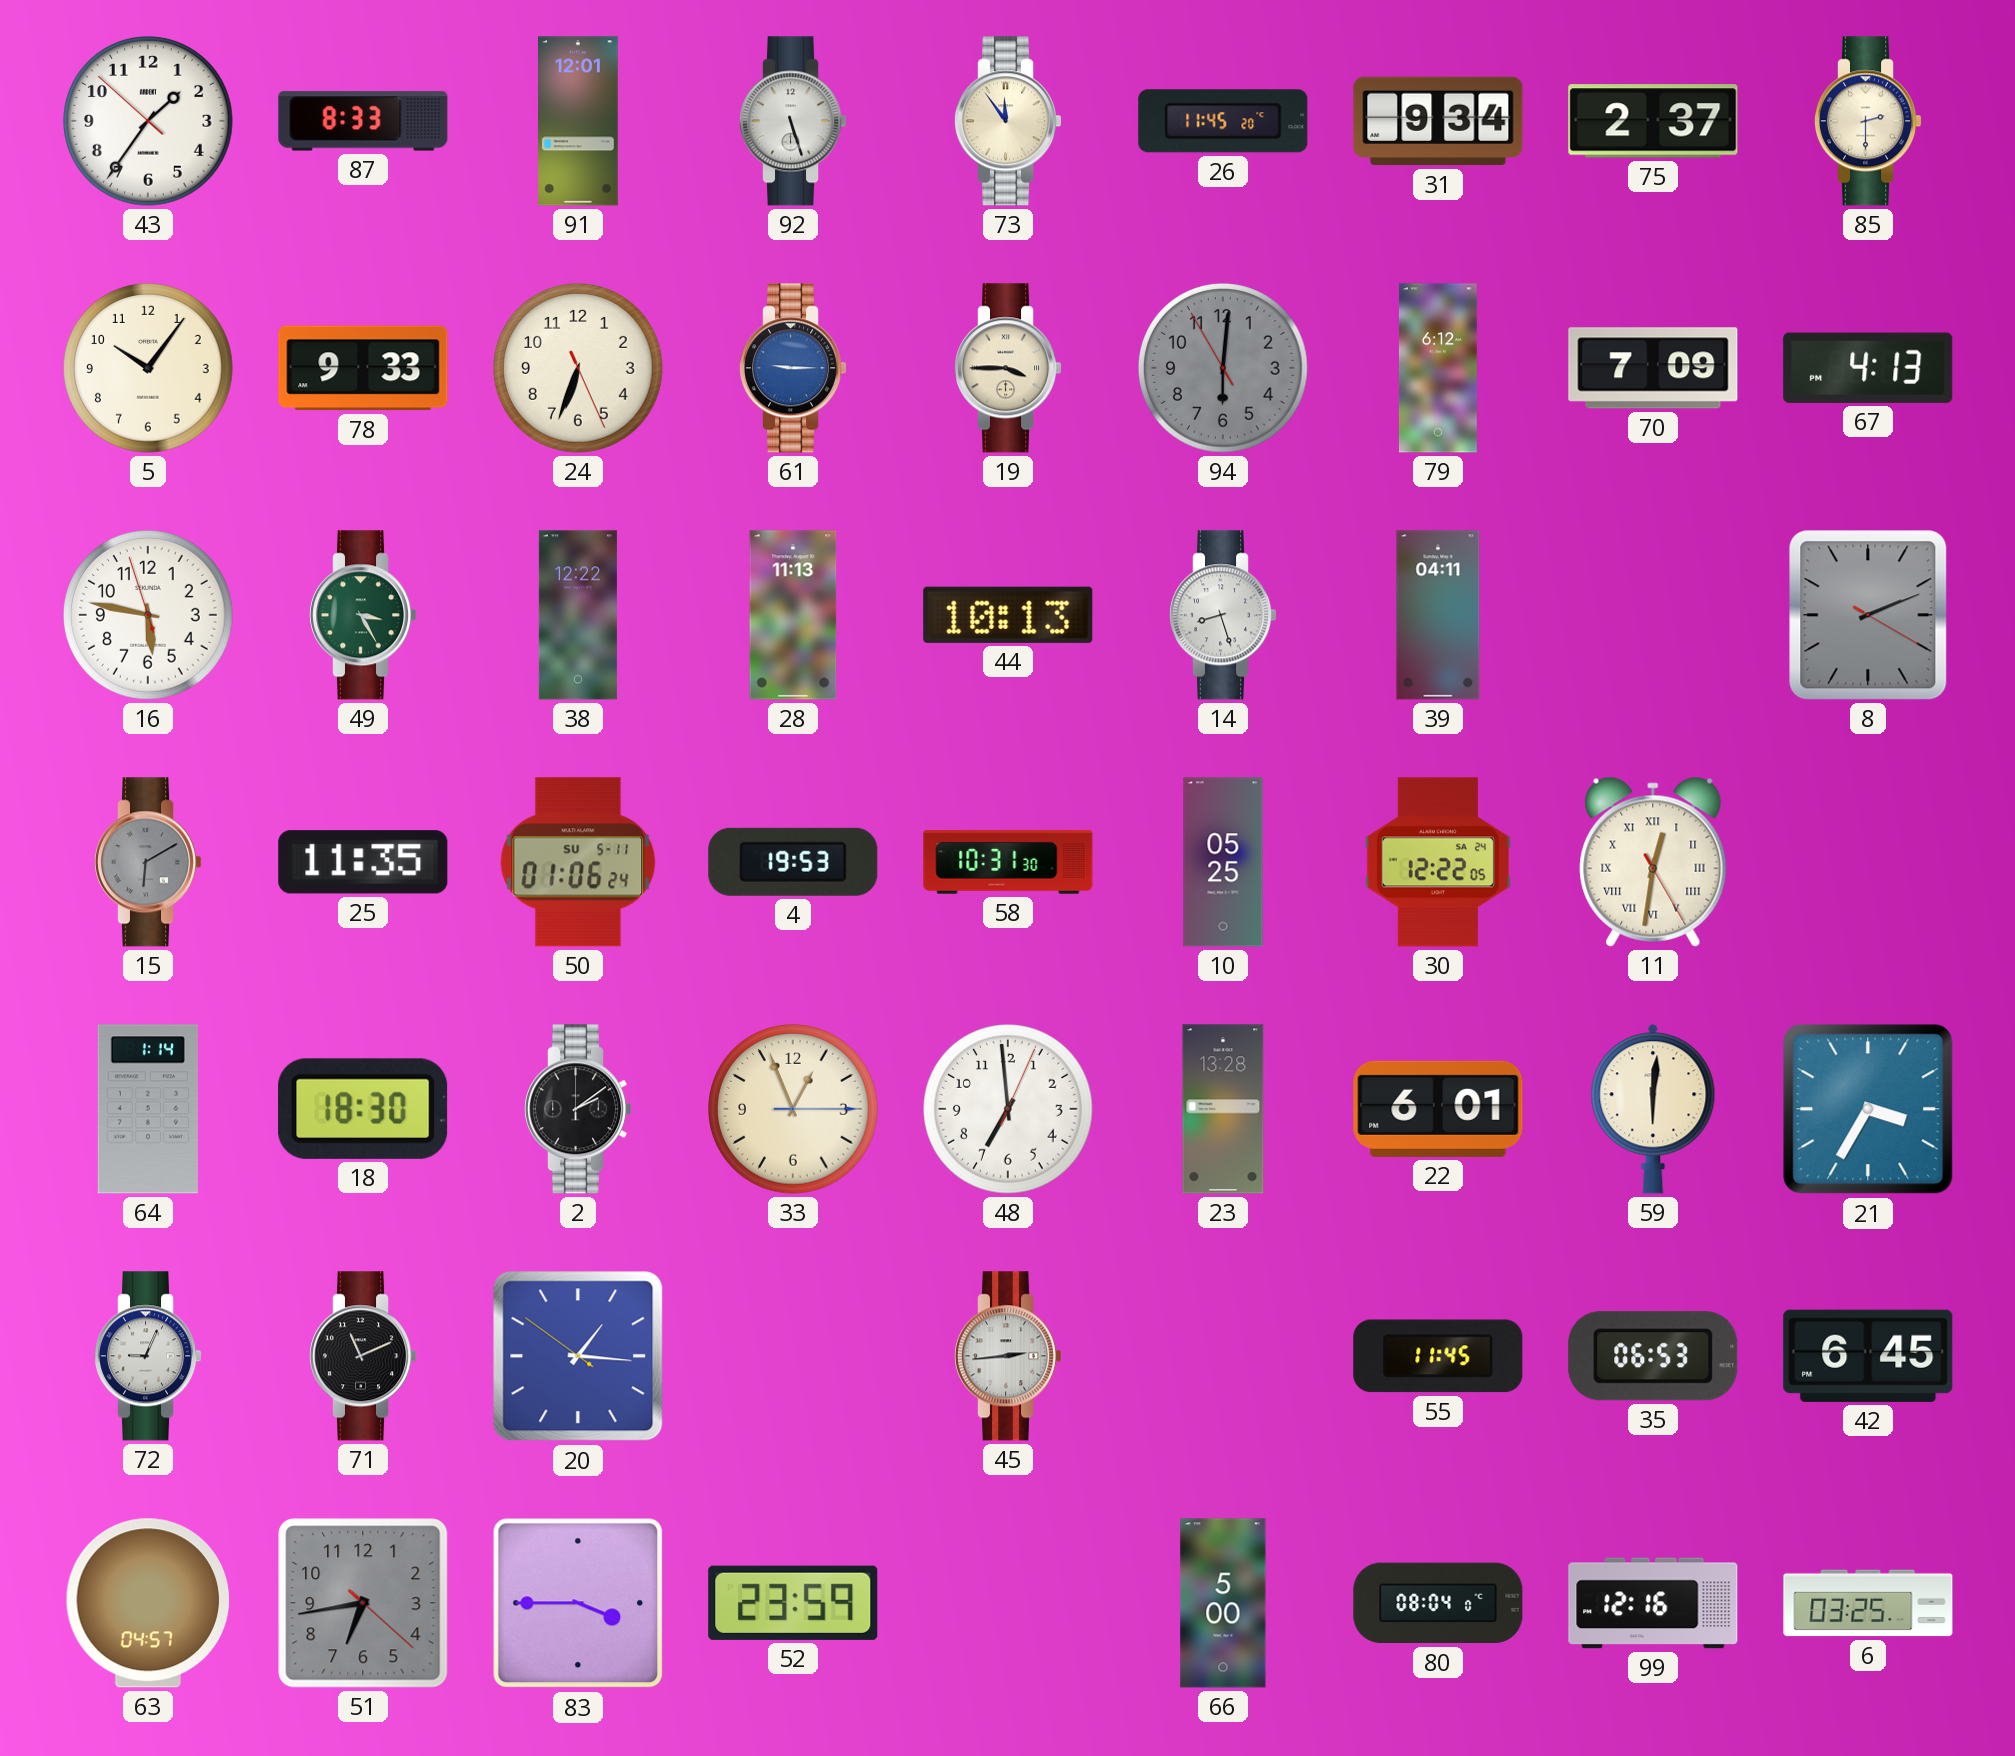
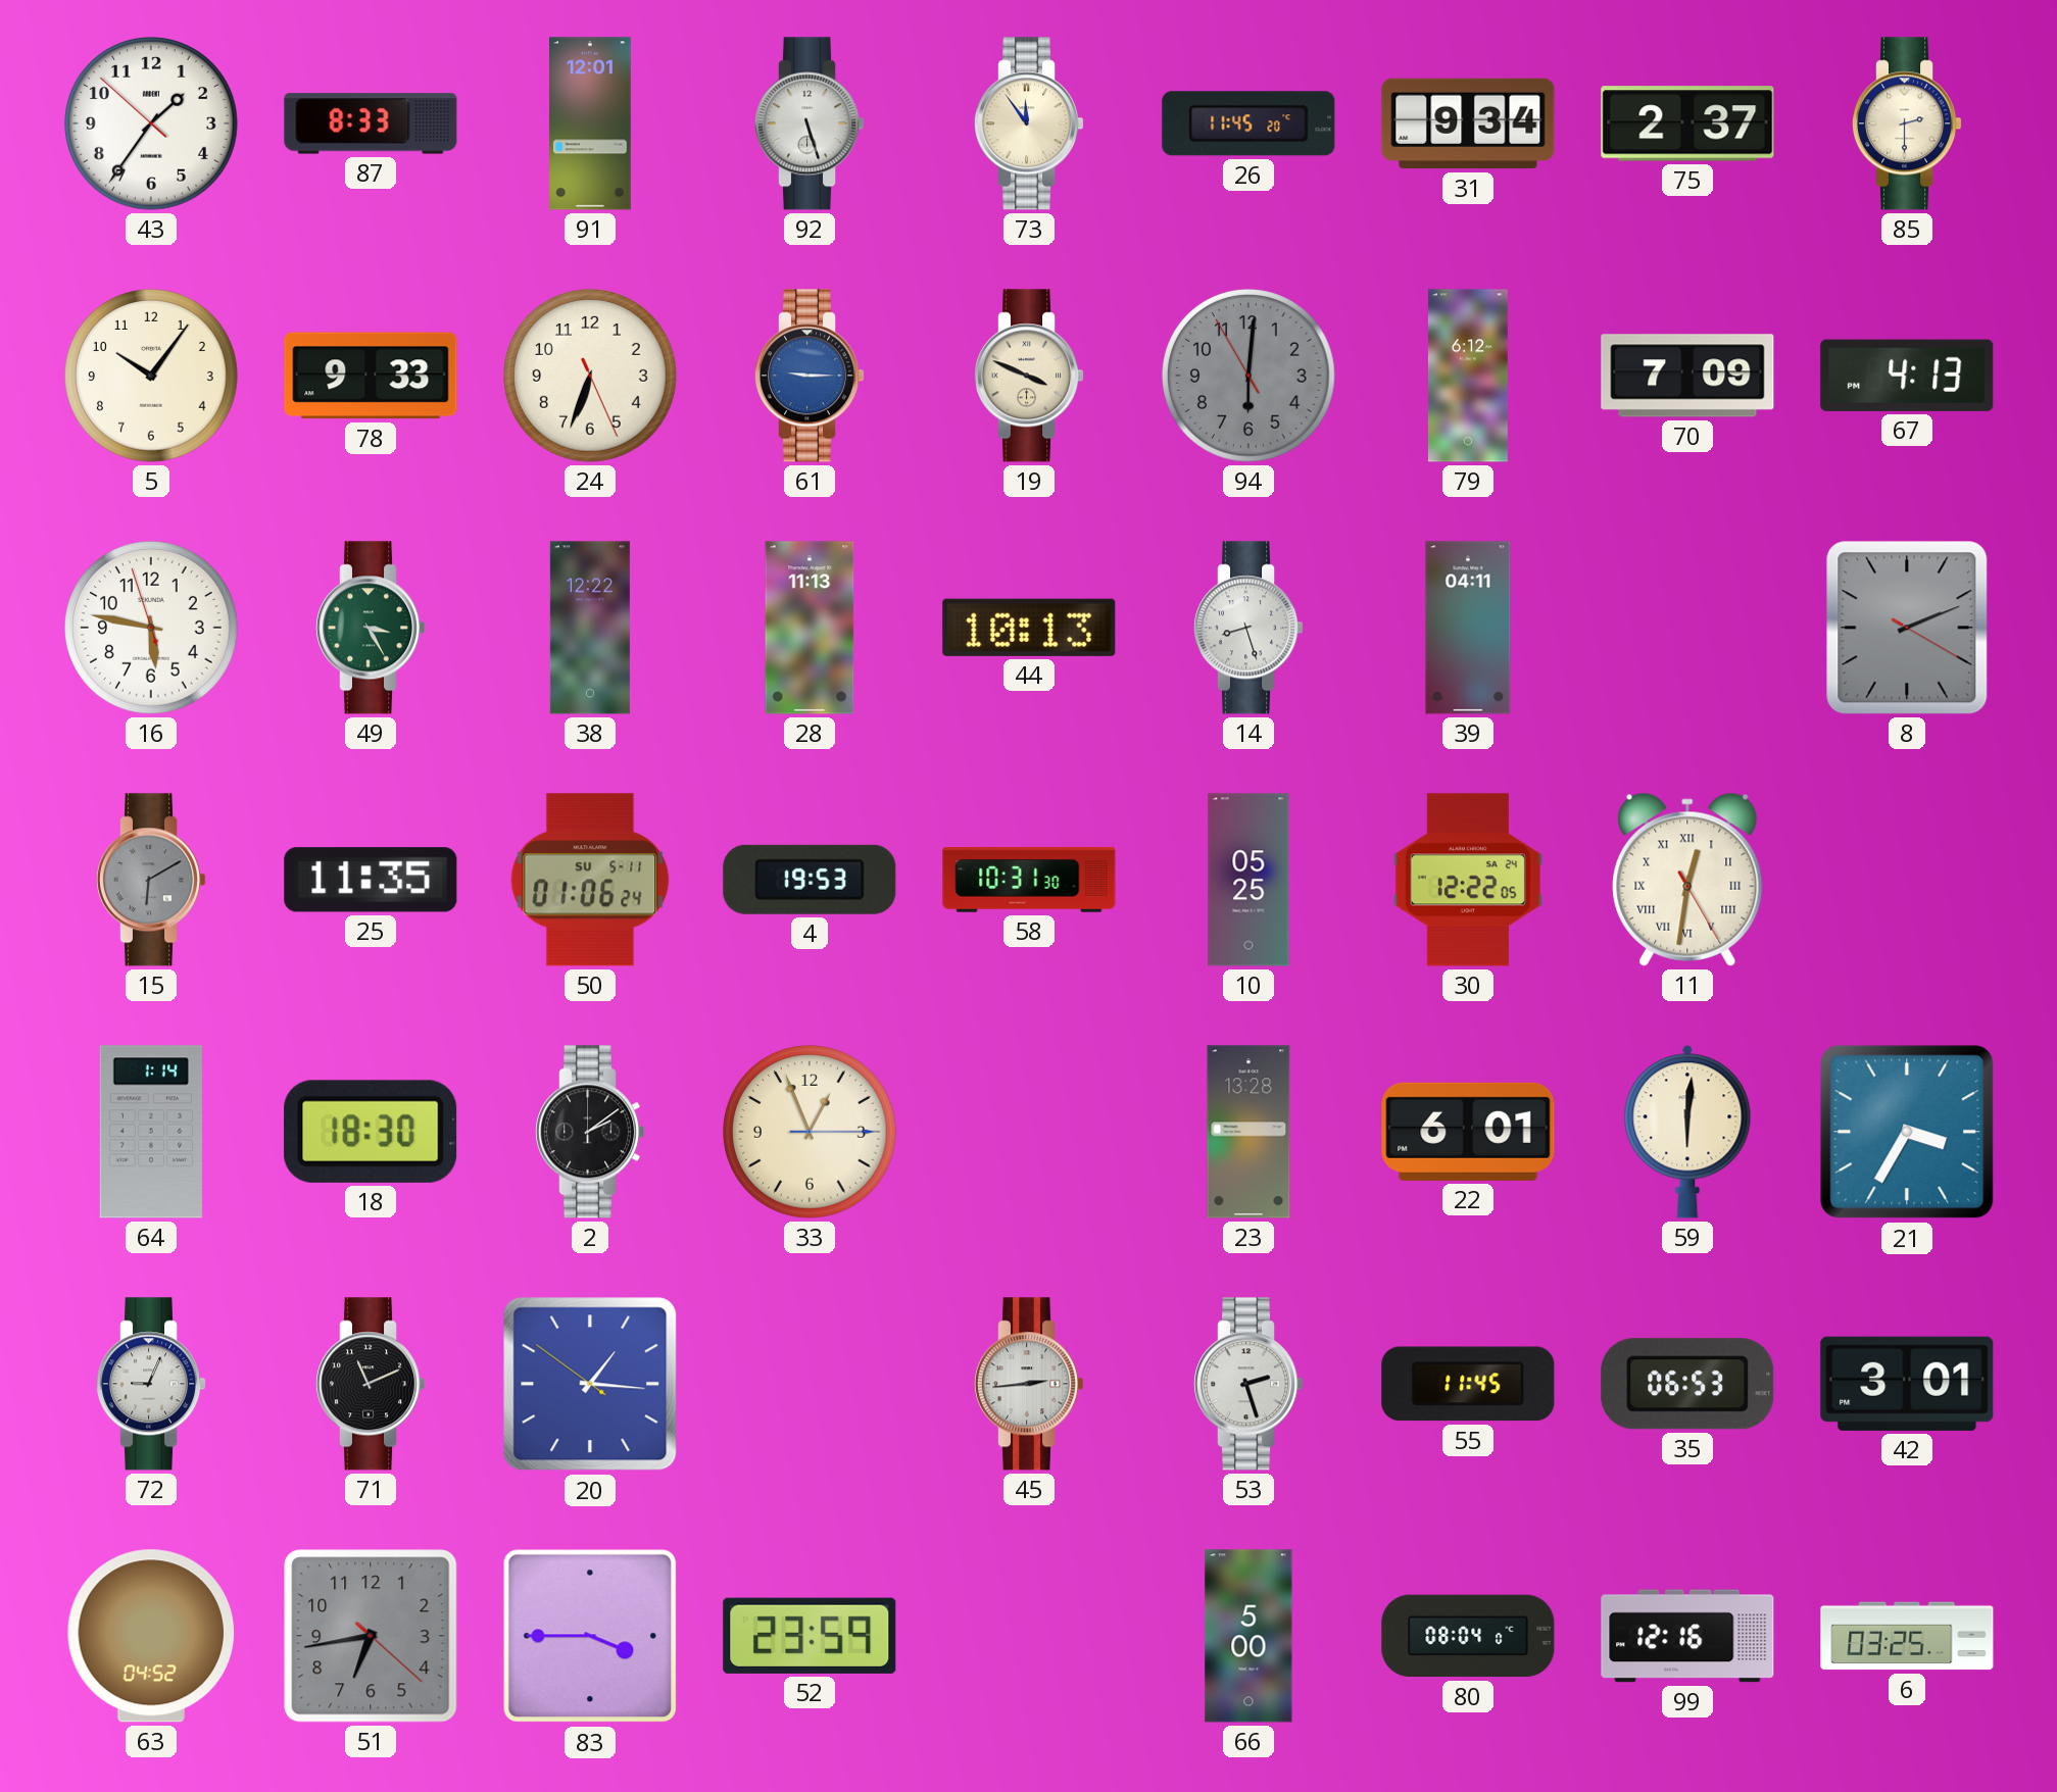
19: 3:45 -> 3:49 (1030, 376)
48: 6:59 -> none (1009, 1110)
53: none -> 2:27 (1250, 1384)
42: 6:45 -> 3:01 (1907, 1384)
63: 04:57 -> 04:52 (151, 1636)
